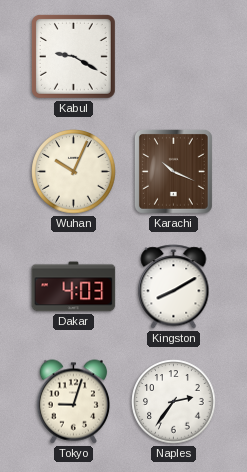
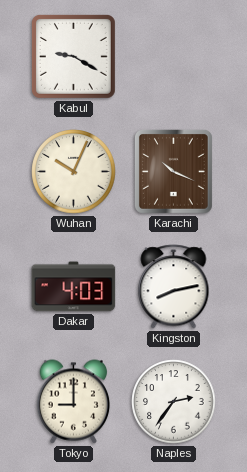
Kingston: 8:10 -> 8:13 (174, 287)
Tokyo: 9:03 -> 9:00 (74, 402)
